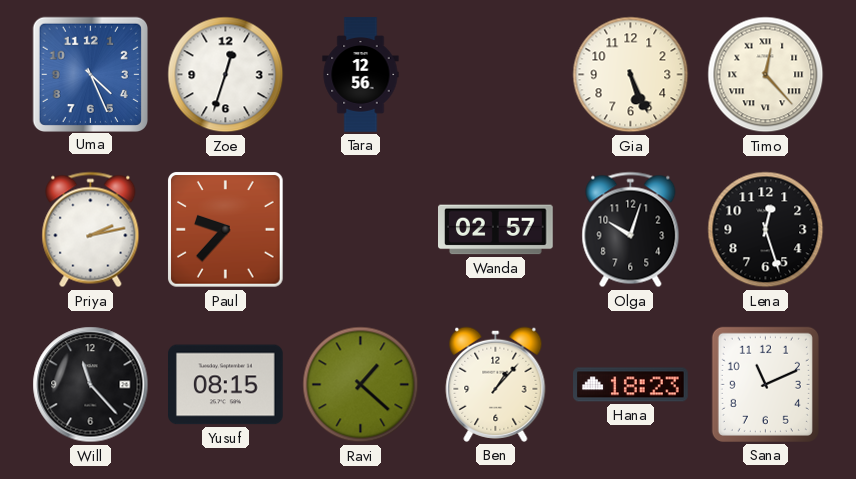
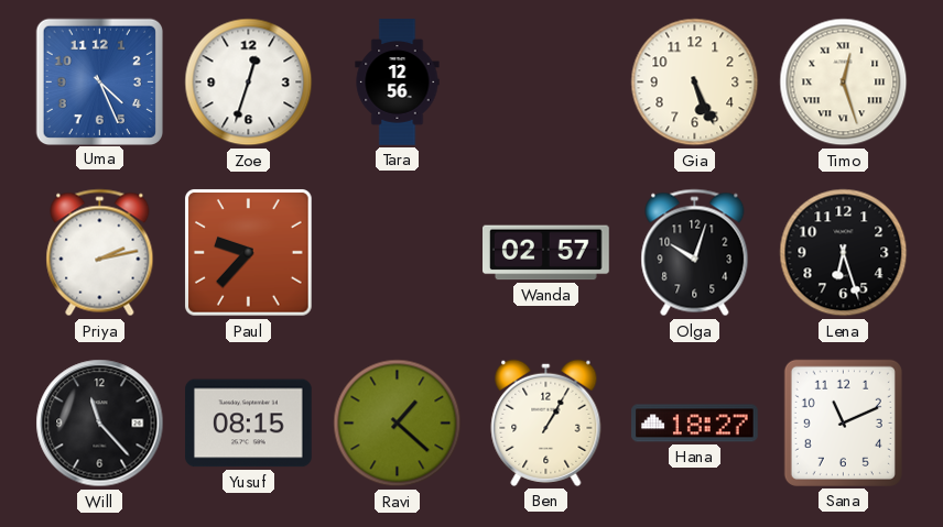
Timo: 12:23 -> 12:27 (844, 83)
Lena: 12:27 -> 6:27 (844, 253)
Ben: 1:07 -> 1:05 (546, 422)
Hana: 18:23 -> 18:27 (695, 424)
